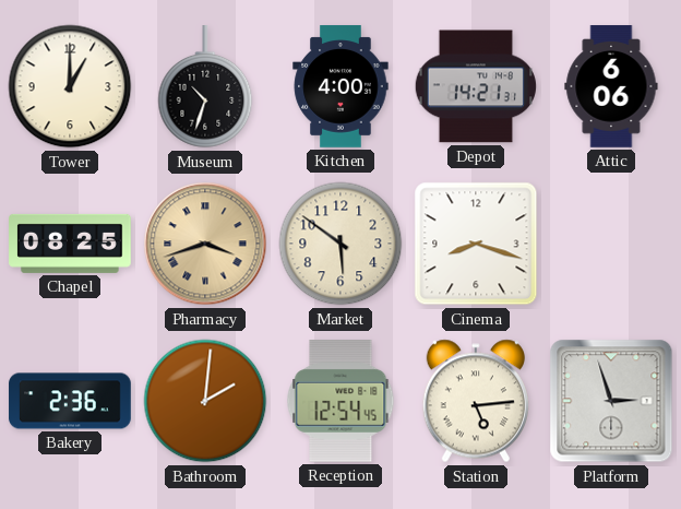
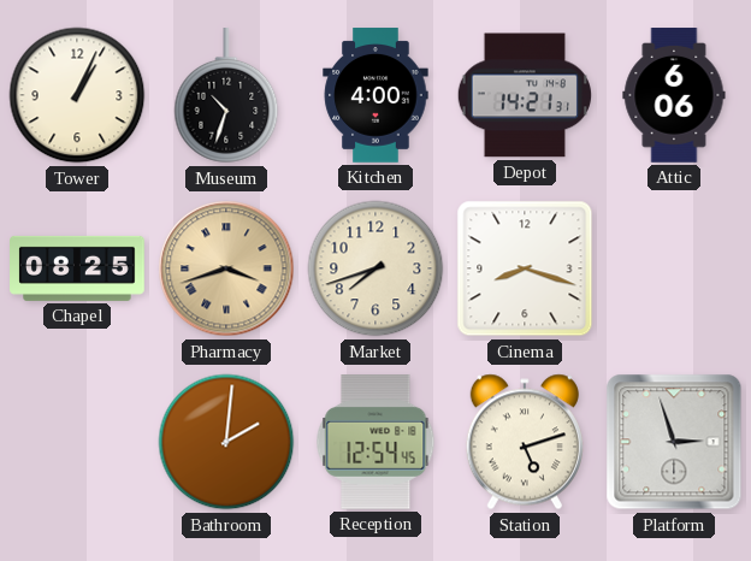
Tower: 1:00 -> 1:04 (77, 95)
Market: 5:51 -> 7:42 (375, 268)
Bakery: 2:36 -> none (70, 401)
Station: 5:14 -> 5:12 (525, 442)
